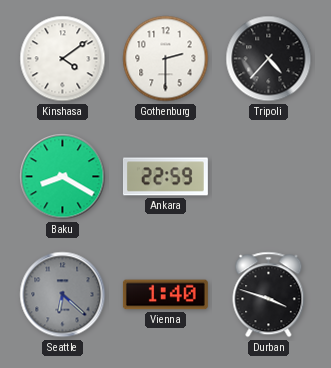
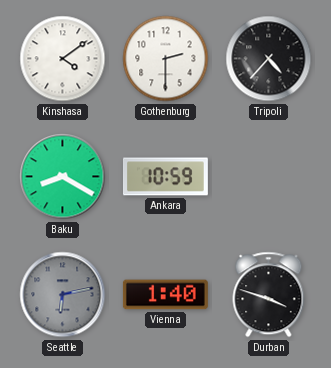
Ankara: 22:59 -> 10:59 (165, 177)
Seattle: 6:22 -> 6:13 (63, 295)
